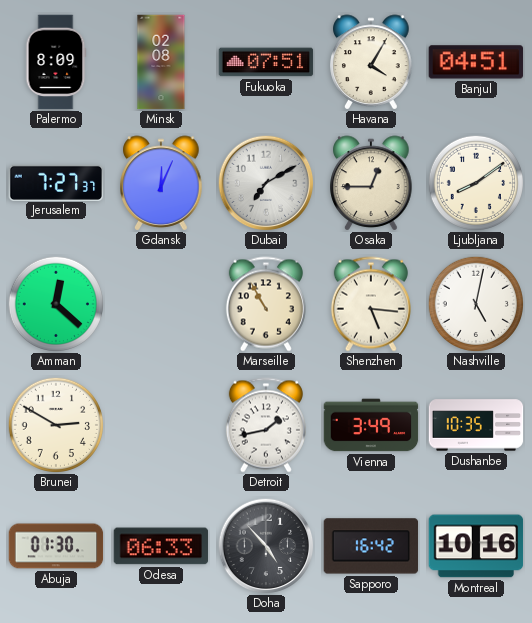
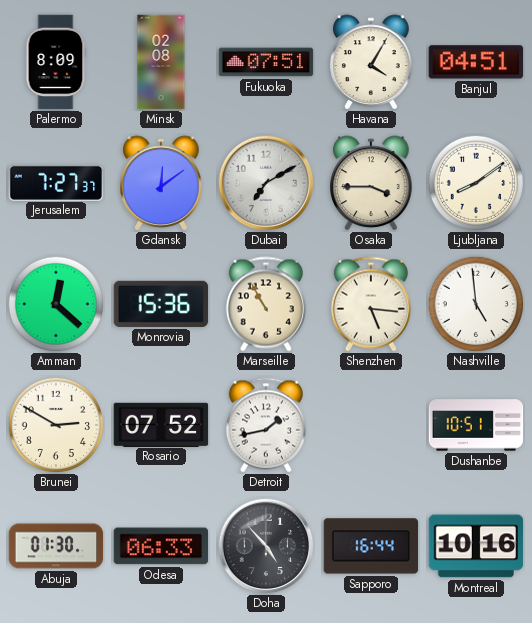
Gdansk: 12:04 -> 12:09 (161, 183)
Osaka: 12:45 -> 3:45 (371, 183)
Monrovia: none -> 15:36 (161, 304)
Nashville: 5:02 -> 4:59 (475, 303)
Rosario: none -> 07:52 (161, 424)
Vienna: 3:49 -> none (371, 425)
Dushanbe: 10:35 -> 10:51 (476, 425)
Sapporo: 16:42 -> 16:44 (371, 546)
